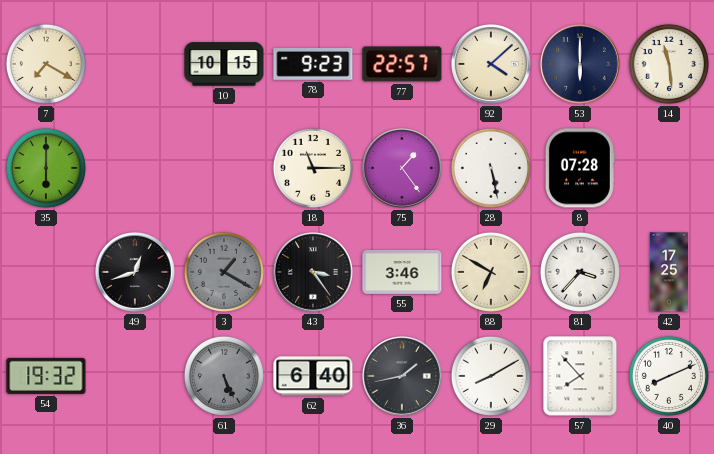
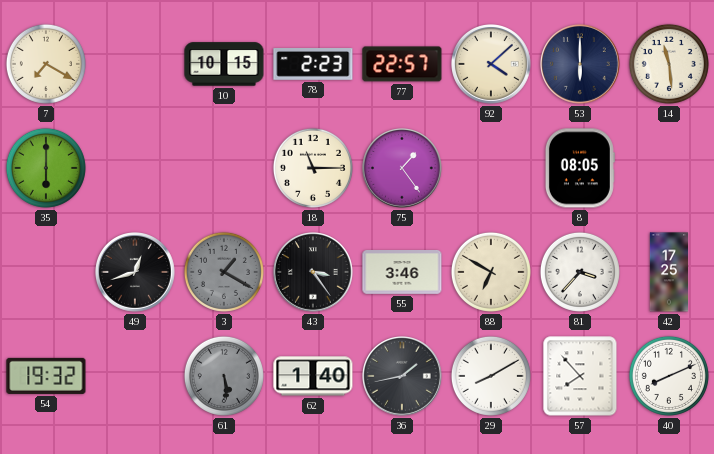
78: 9:23 -> 2:23 (313, 64)
28: 5:28 -> none (491, 168)
8: 07:28 -> 08:05 (580, 168)
61: 5:26 -> 5:29 (224, 376)
62: 6:40 -> 1:40 (313, 376)
